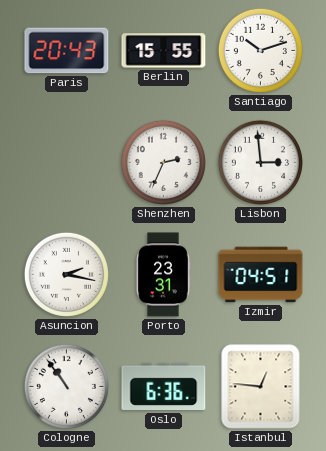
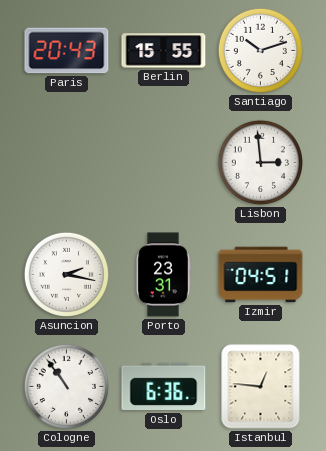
Shenzhen: 2:34 -> none (163, 162)
